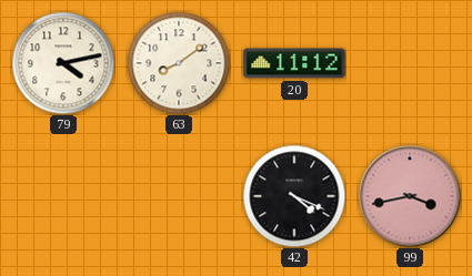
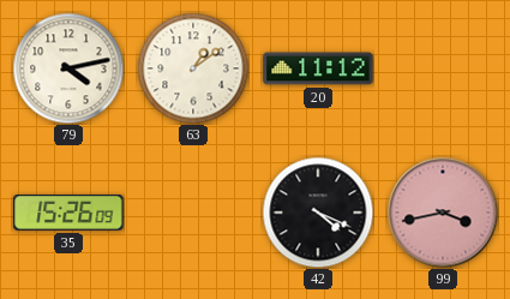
63: 8:09 -> 1:09 (193, 68)
35: none -> 15:26 (68, 214)
